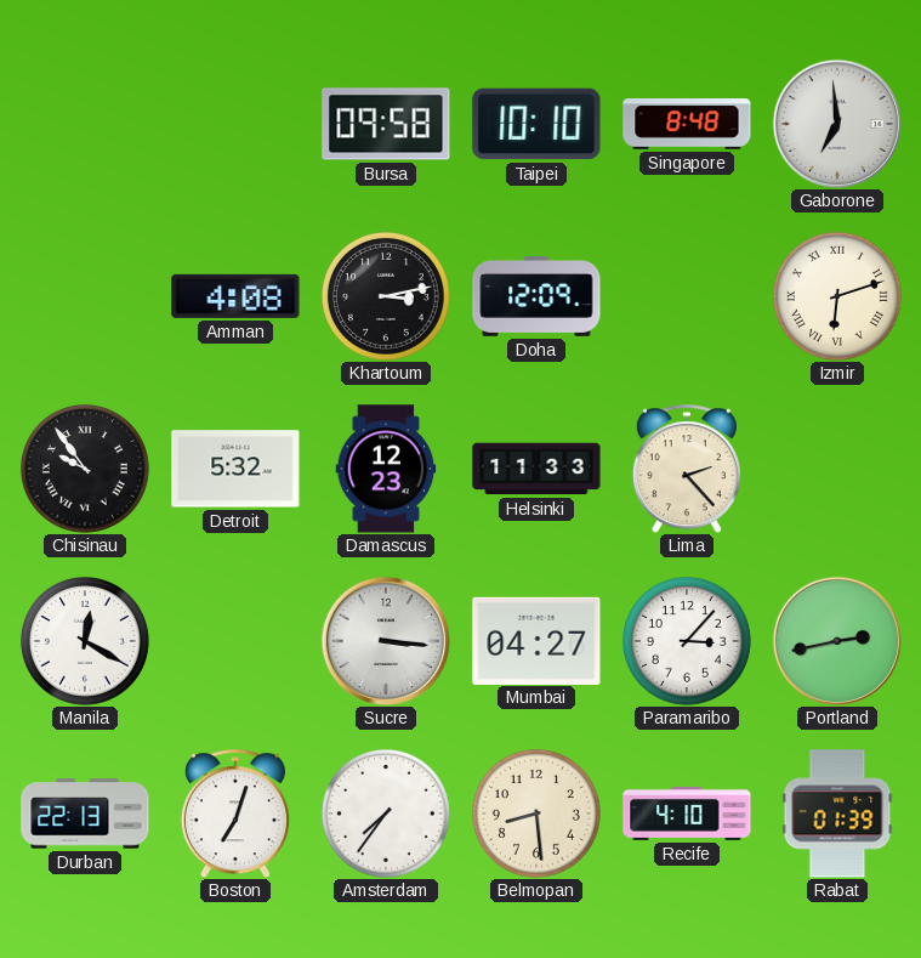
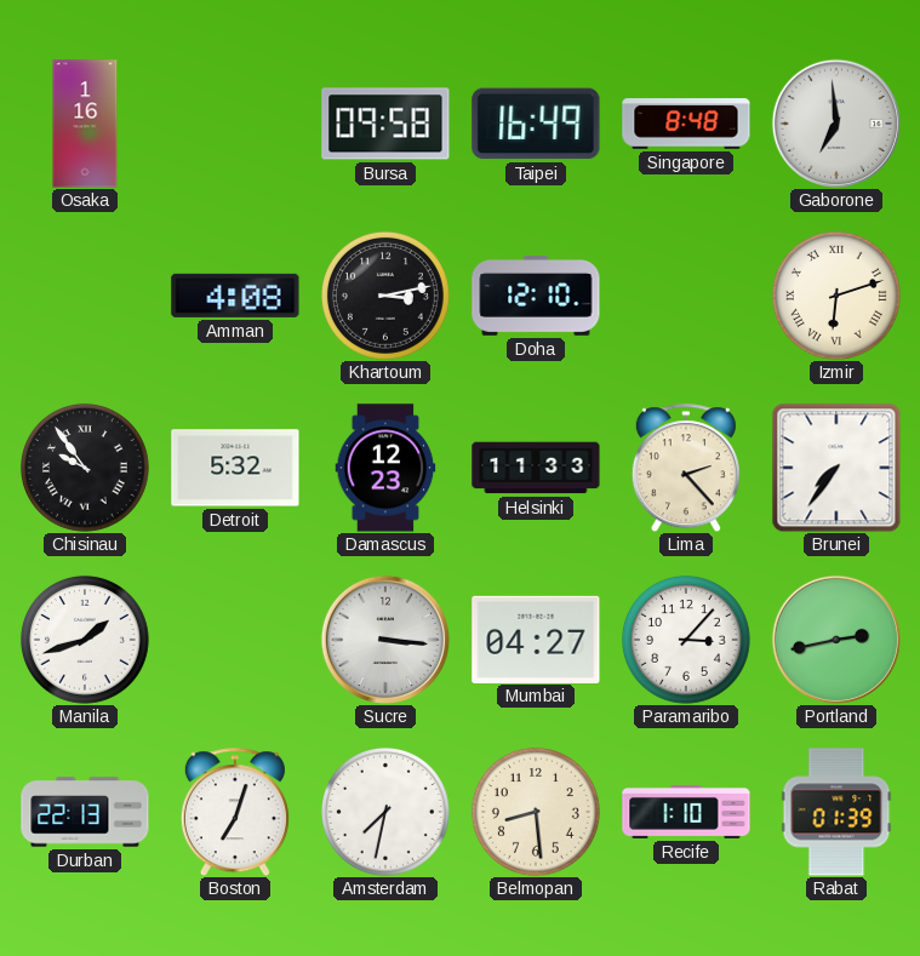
Osaka: none -> 1:16 (85, 124)
Taipei: 10:10 -> 16:49 (536, 124)
Doha: 12:09 -> 12:10 (536, 297)
Brunei: none -> 7:36 (836, 468)
Manila: 12:20 -> 1:42 (85, 640)
Amsterdam: 7:36 -> 7:32 (385, 812)
Recife: 4:10 -> 1:10 (686, 812)
